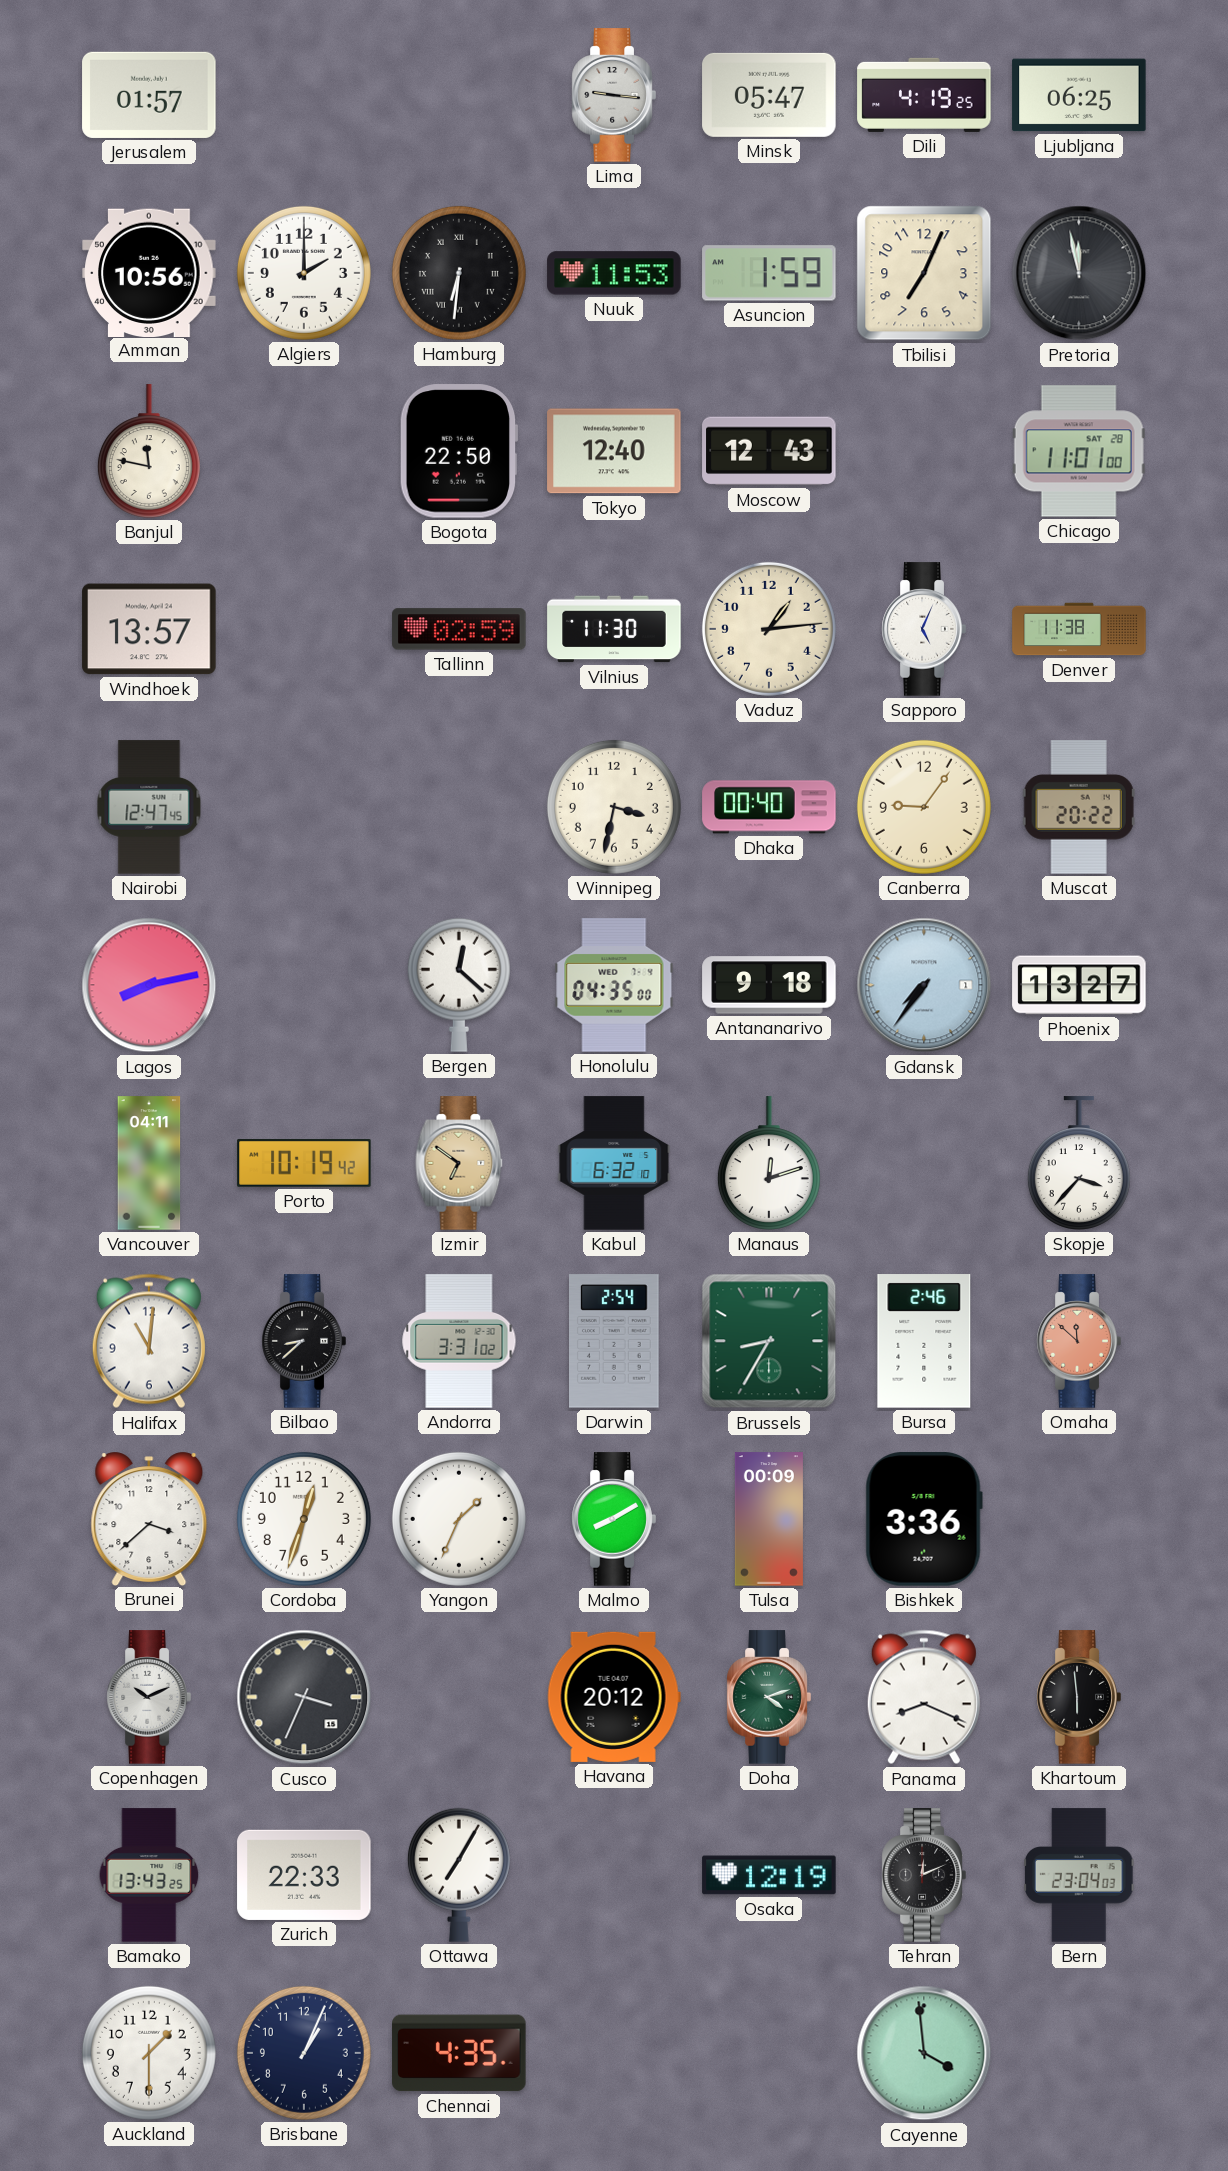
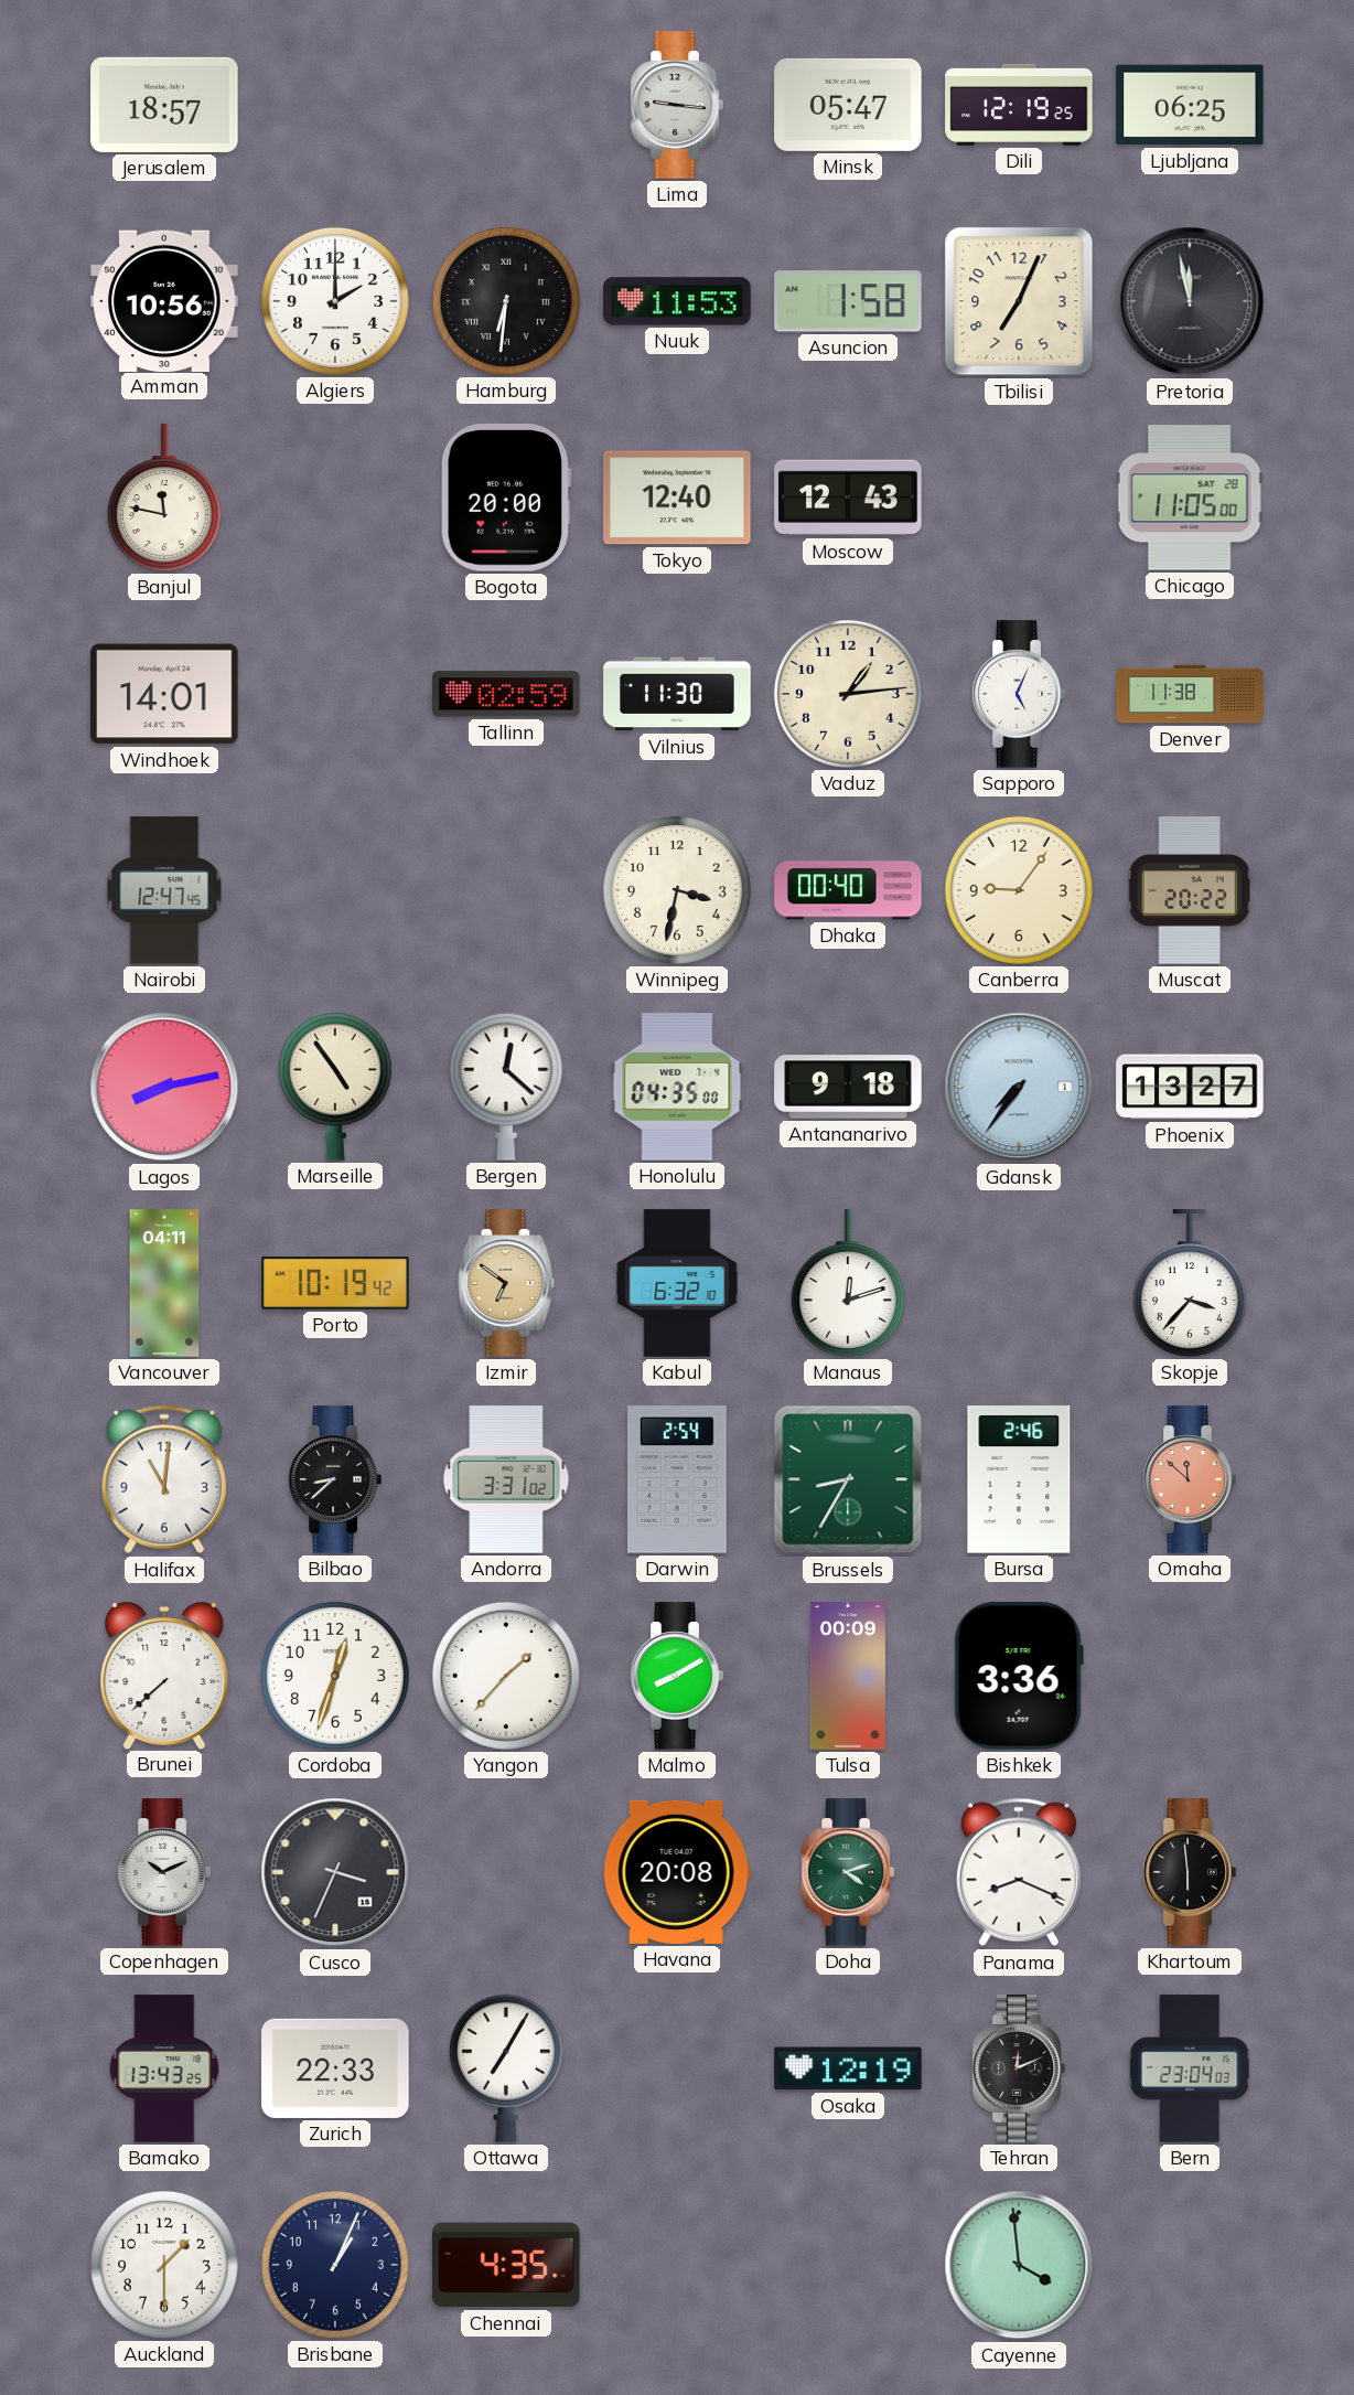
Jerusalem: 01:57 -> 18:57 (164, 105)
Dili: 4:19 -> 12:19 (1019, 105)
Asuncion: 1:59 -> 1:58 (848, 301)
Bogota: 22:50 -> 20:00 (506, 498)
Chicago: 11:01 -> 11:05 (1190, 498)
Windhoek: 13:57 -> 14:01 (164, 694)
Marseille: none -> 4:54 (335, 1087)
Brunei: 3:38 -> 7:38 (164, 1675)
Yangon: 1:34 -> 1:37 (506, 1676)
Havana: 20:12 -> 20:08 (677, 1872)
